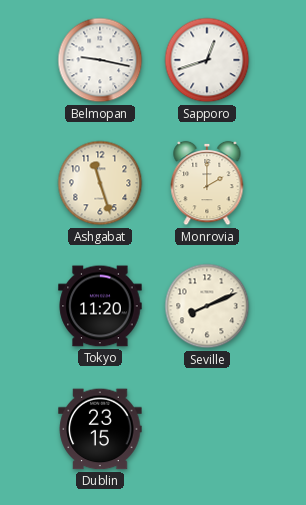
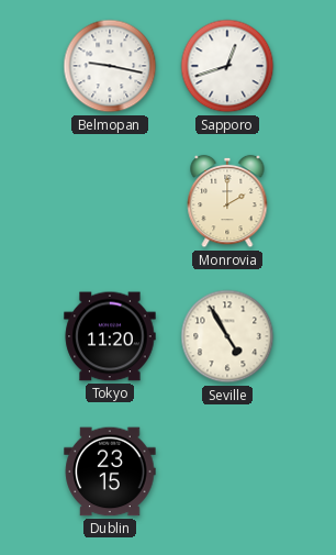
Ashgabat: 11:27 -> none (100, 183)
Seville: 8:11 -> 4:55 (227, 336)
